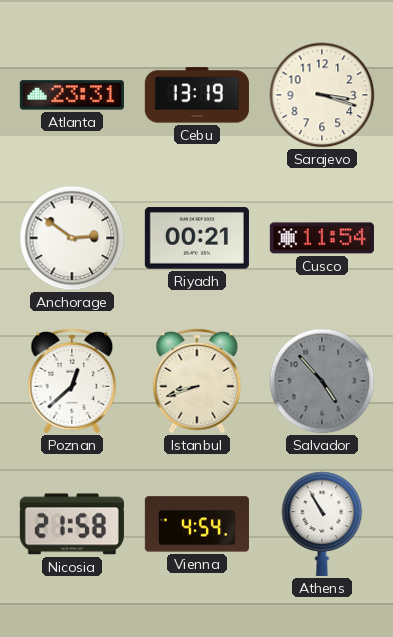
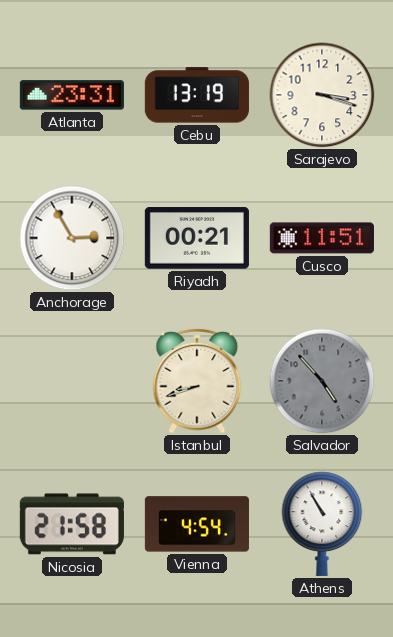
Anchorage: 2:51 -> 2:55 (72, 238)
Cusco: 11:54 -> 11:51 (322, 238)
Poznan: 12:38 -> none (72, 381)
